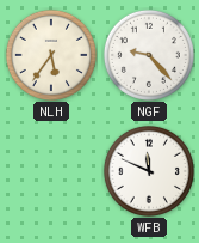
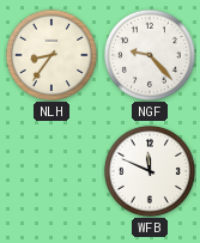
NLH: 5:36 -> 8:36 (51, 55)
